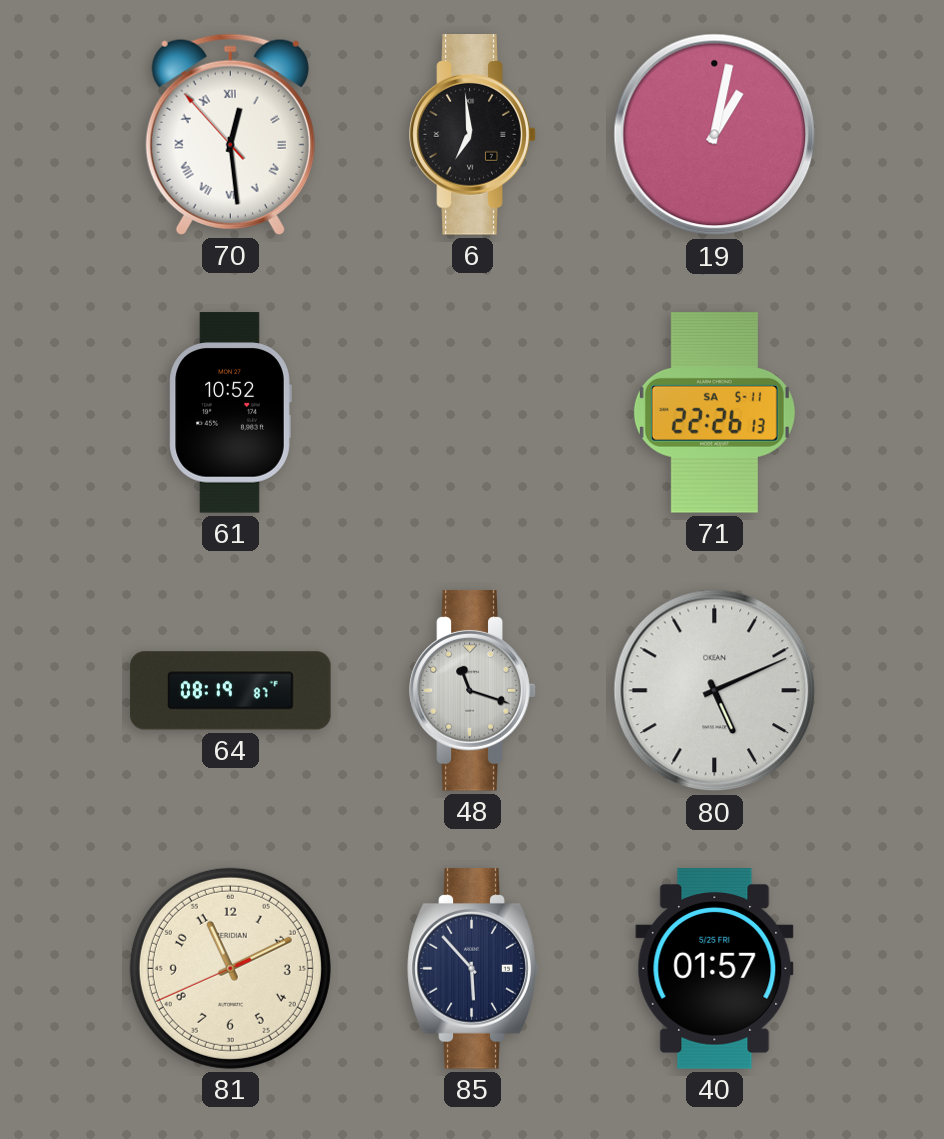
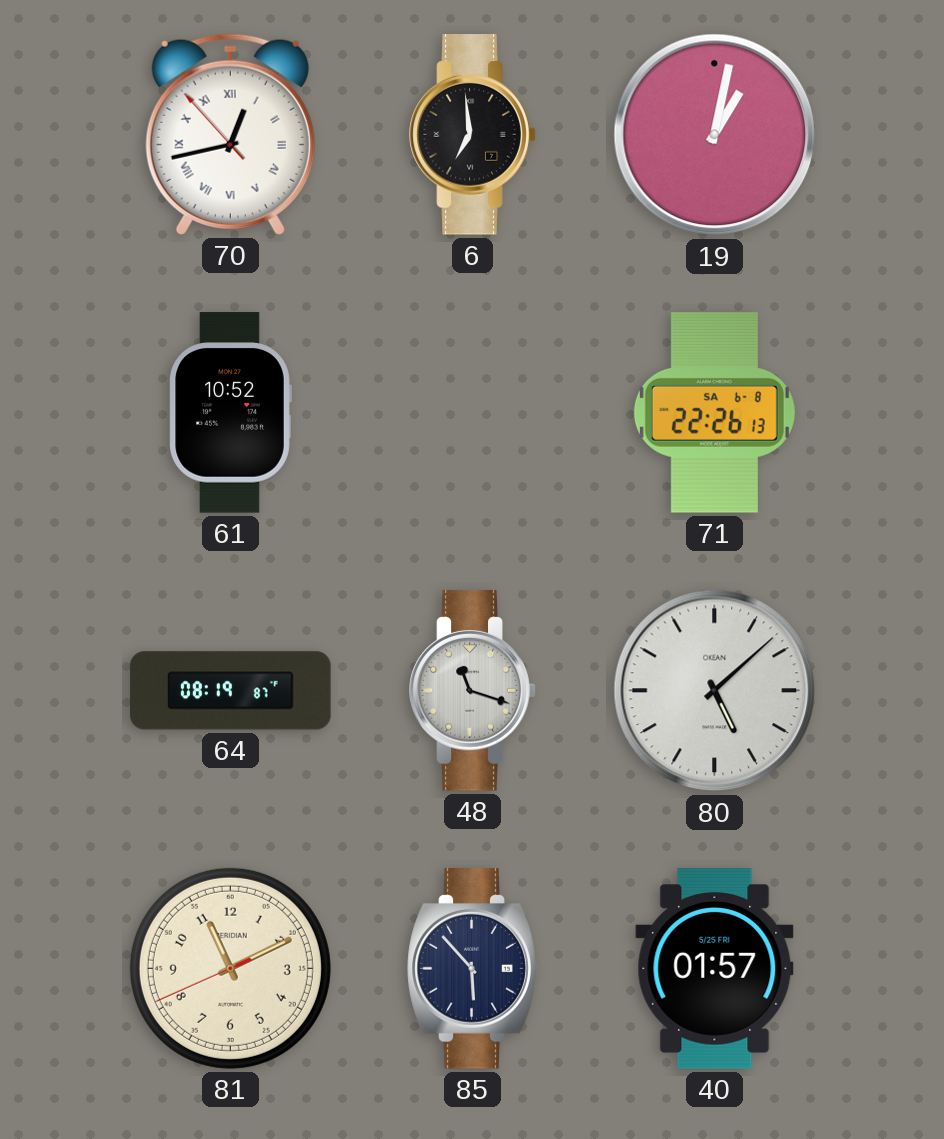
70: 12:28 -> 12:42 (230, 134)
71 date: SA 5-11 -> SA 6-8 (714, 413)
80: 5:11 -> 5:08 (715, 691)
